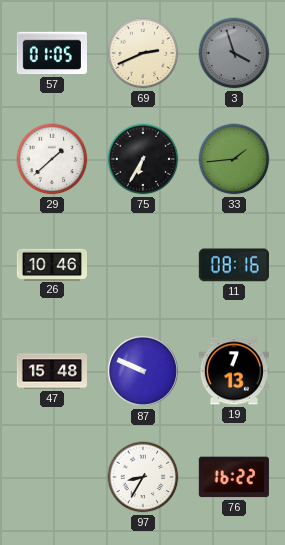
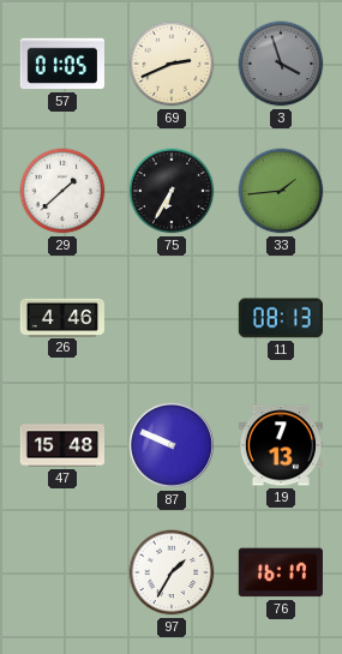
26: 10:46 -> 4:46 (61, 317)
11: 08:16 -> 08:13 (281, 318)
97: 8:35 -> 1:35 (172, 572)
76: 16:22 -> 16:17 (281, 572)
